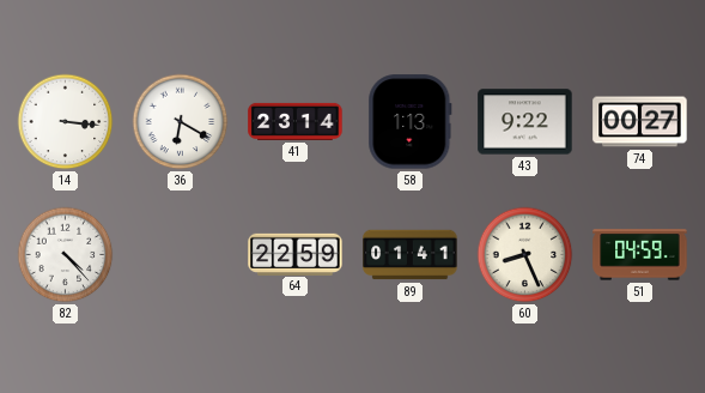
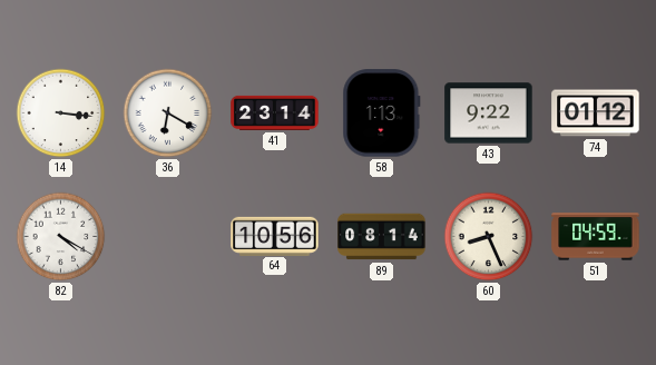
74: 00:27 -> 01:12 (596, 114)
82: 4:23 -> 4:20 (61, 237)
64: 22:59 -> 10:56 (275, 236)
89: 01:41 -> 08:14 (382, 237)
